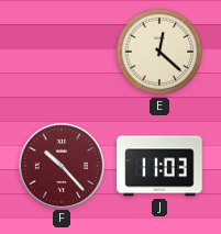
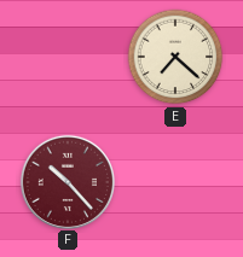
E: 12:22 -> 7:22 (175, 57)
J: 11:03 -> none (159, 166)
